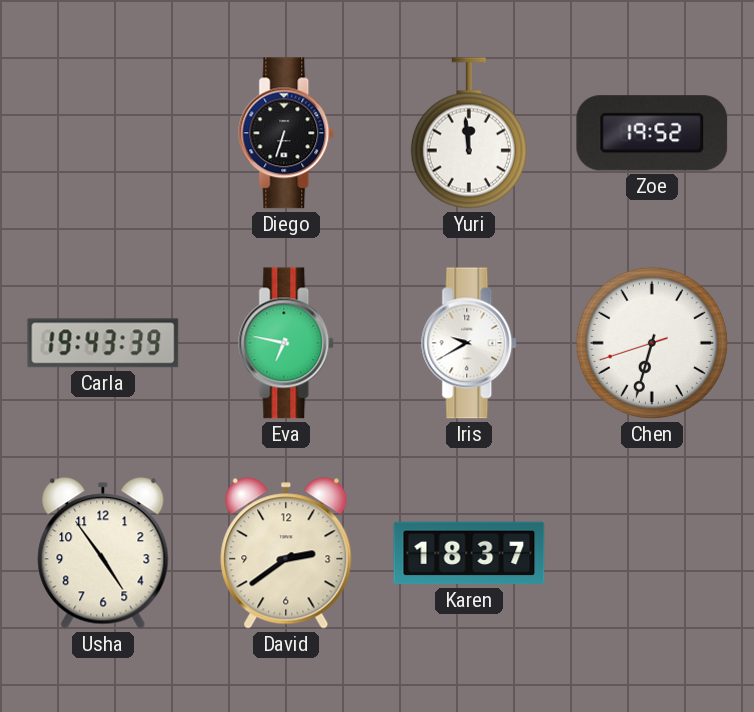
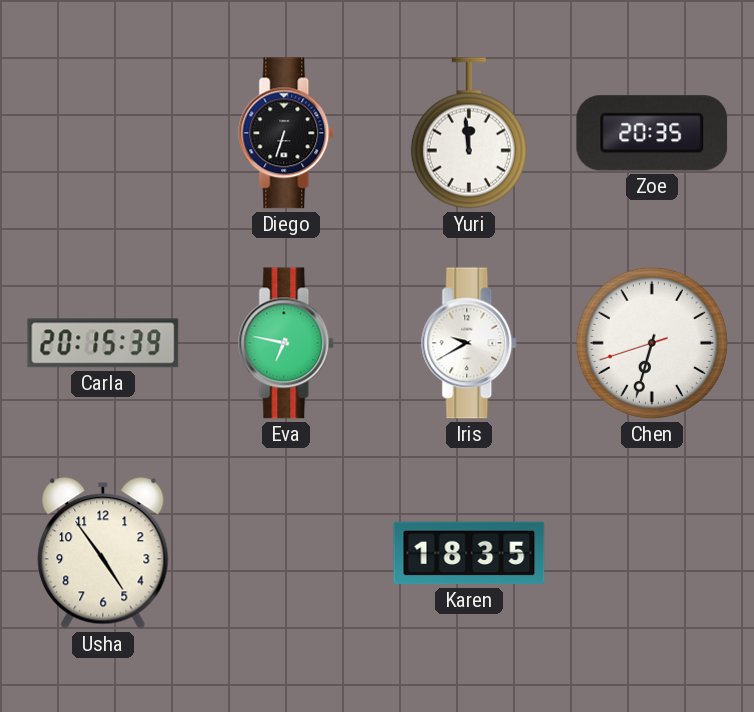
Zoe: 19:52 -> 20:35 (652, 133)
Carla: 19:43 -> 20:15 (103, 343)
David: 2:39 -> none (286, 553)
Karen: 18:37 -> 18:35 (469, 553)
